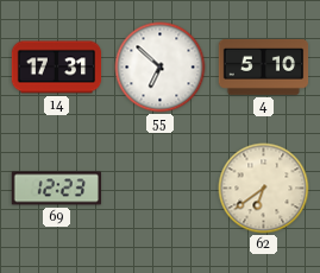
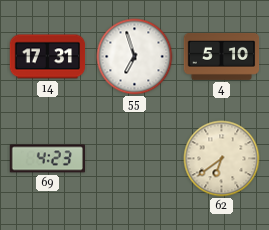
55: 6:52 -> 6:57 (135, 57)
69: 12:23 -> 4:23 (47, 159)
